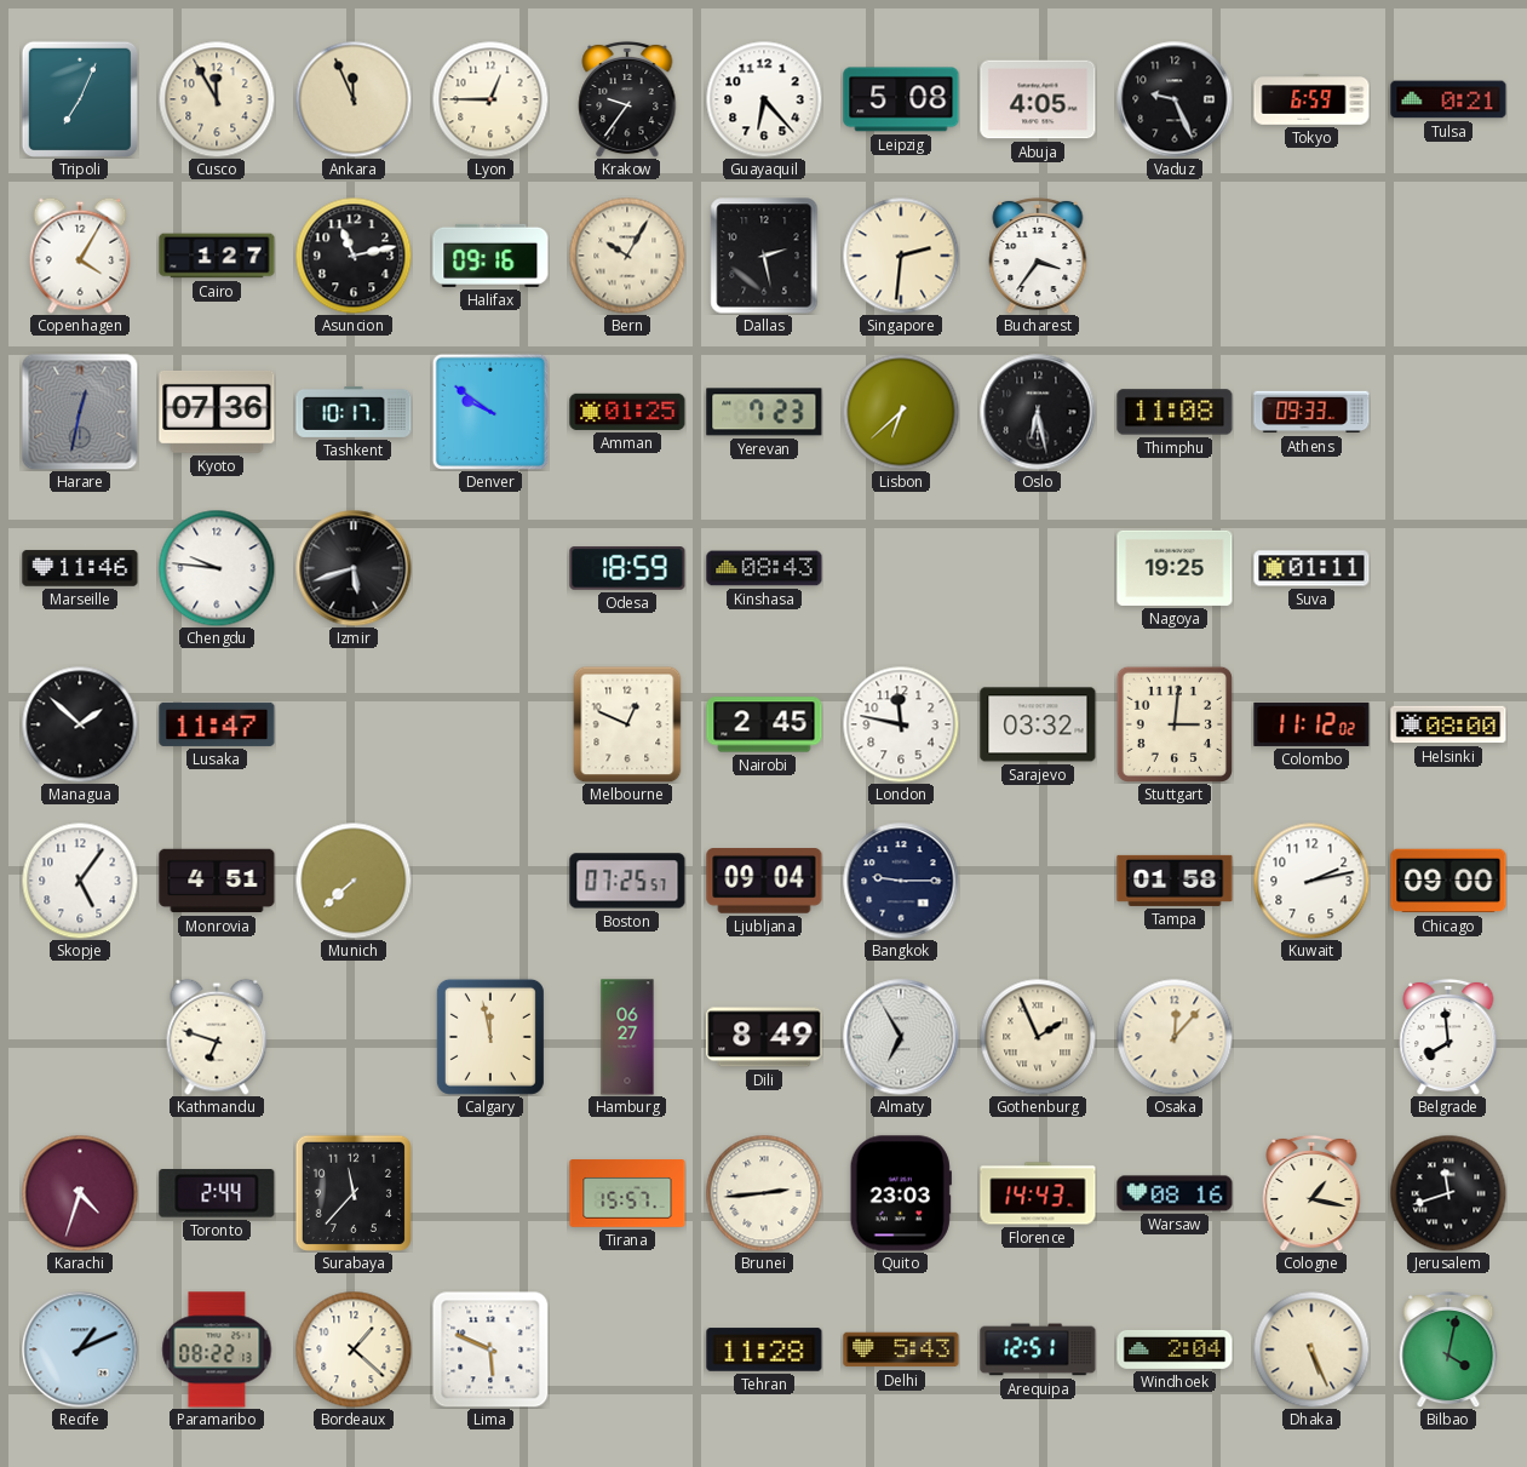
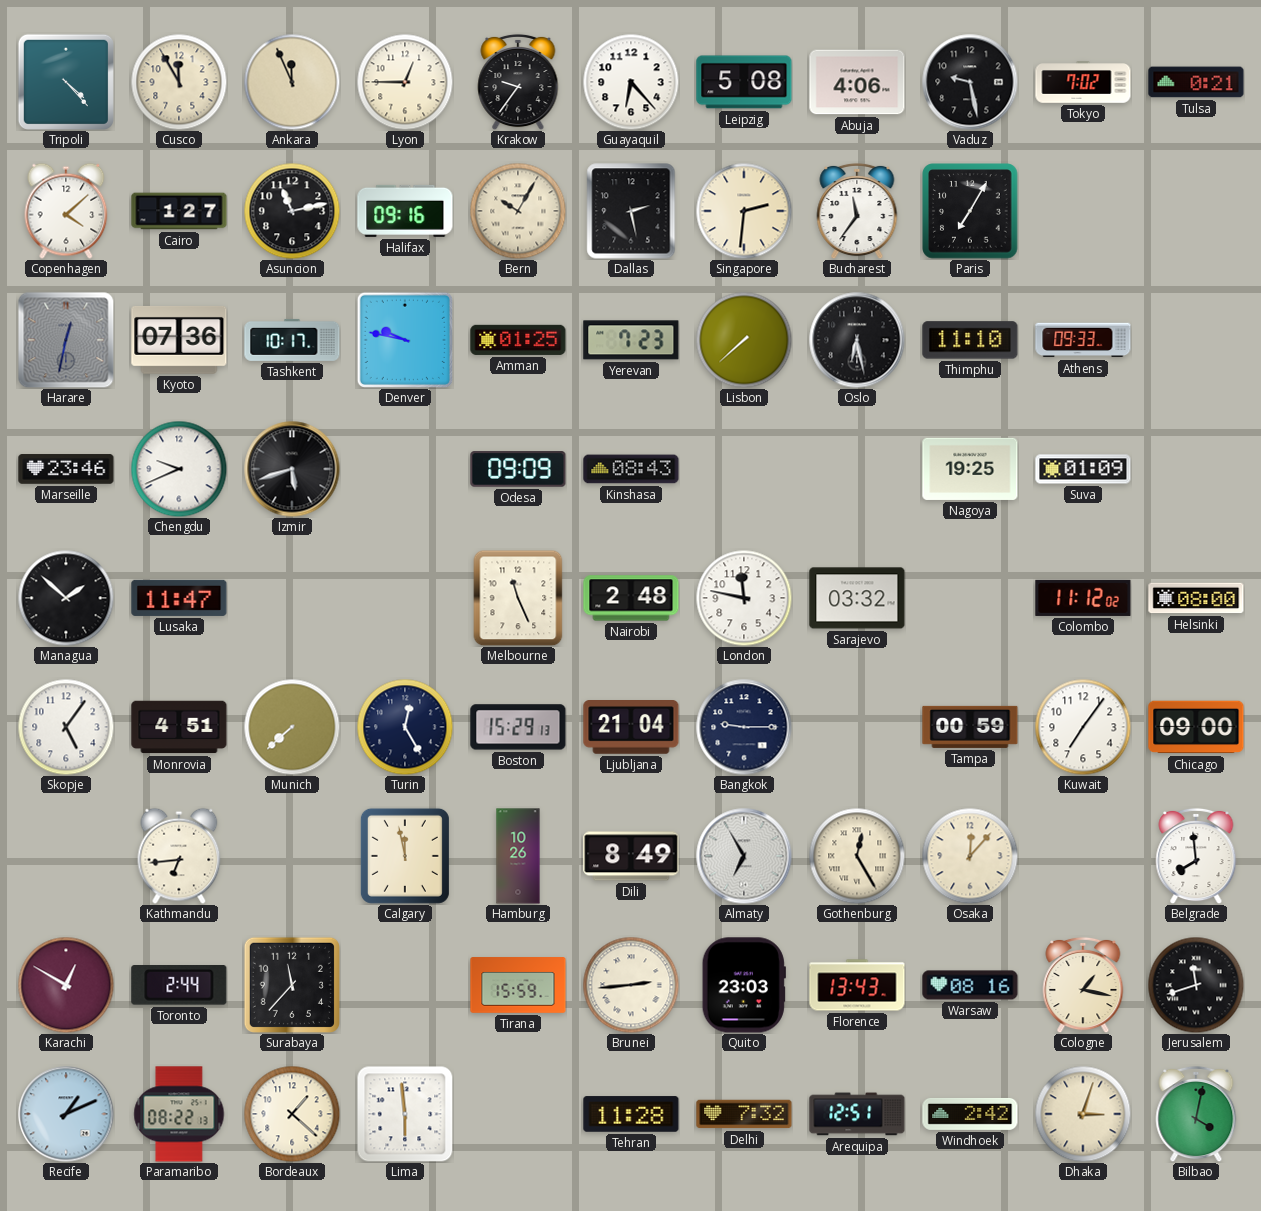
Tripoli: 7:04 -> 4:23 (66, 82)
Abuja: 4:05 -> 4:06 (857, 82)
Vaduz: 9:26 -> 9:28 (970, 82)
Tokyo: 6:59 -> 7:02 (1083, 82)
Copenhagen: 4:05 -> 4:08 (66, 211)
Bucharest: 3:36 -> 11:36 (857, 211)
Paris: none -> 7:05 (970, 211)
Denver: 9:51 -> 9:47 (405, 340)
Lisbon: 6:38 -> 7:38 (744, 340)
Thimphu: 11:08 -> 11:10 (970, 340)
Marseille: 11:46 -> 23:46 (66, 469)
Chengdu: 9:46 -> 9:41 (179, 469)
Odesa: 18:59 -> 09:09 (518, 469)
Suva: 01:11 -> 01:09 (1083, 469)
Melbourne: 12:49 -> 11:26 (518, 598)
Nairobi: 2:45 -> 2:48 (631, 598)
Stuttgart: 3:01 -> none (1175, 724)
Turin: none -> 12:25 (405, 727)
Boston: 07:25 -> 15:29 (518, 727)
Ljubljana: 09:04 -> 21:04 (631, 728)
Tampa: 01:58 -> 00:59 (970, 727)
Kuwait: 2:13 -> 7:06 (1083, 727)
Kathmandu: 6:48 -> 6:44 (179, 856)
Hamburg: 06:27 -> 10:26 (518, 856)
Gothenburg: 1:56 -> 12:25 (857, 856)
Karachi: 4:33 -> 12:50 (66, 985)
Tirana: 15:57 -> 15:59 (518, 985)
Florence: 14:43 -> 13:43 (857, 985)
Lima: 5:49 -> 5:59 (405, 1114)
Delhi: 5:43 -> 7:32 (744, 1114)
Windhoek: 2:04 -> 2:42 (970, 1114)
Dhaka: 5:26 -> 3:03 (1083, 1114)
